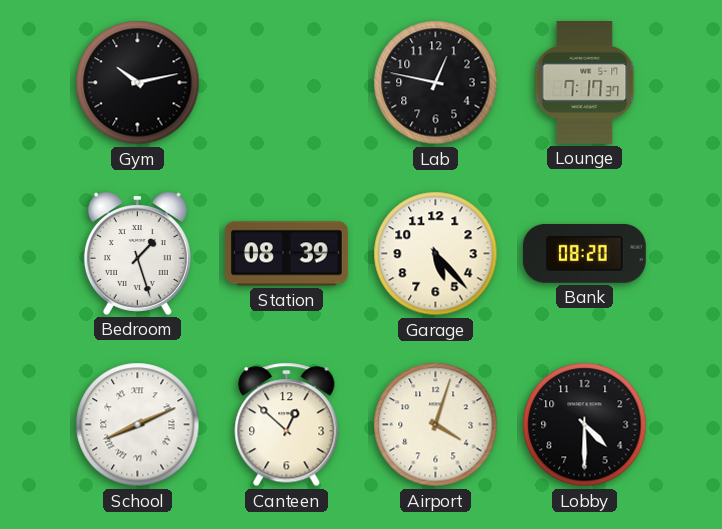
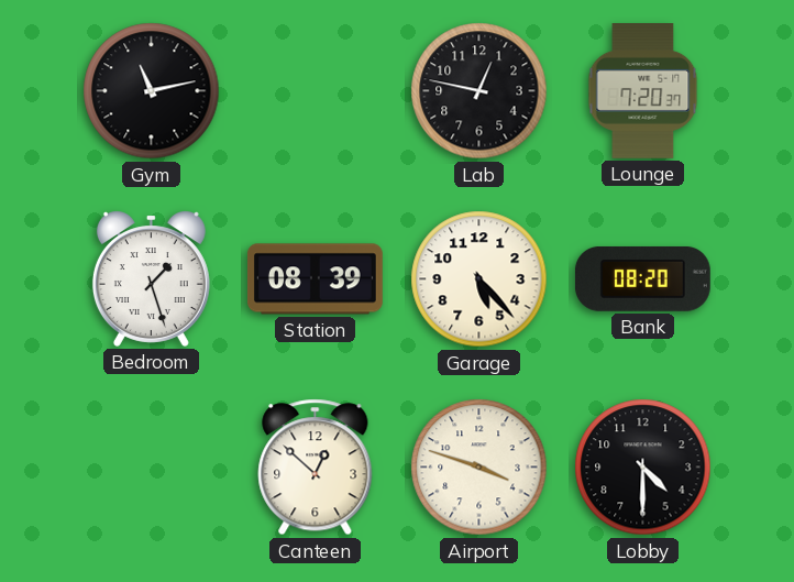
Gym: 10:13 -> 11:13 (152, 91)
Lounge: 7:17 -> 7:20 (643, 91)
School: 8:11 -> none (138, 425)
Airport: 4:03 -> 3:48 (479, 468)
